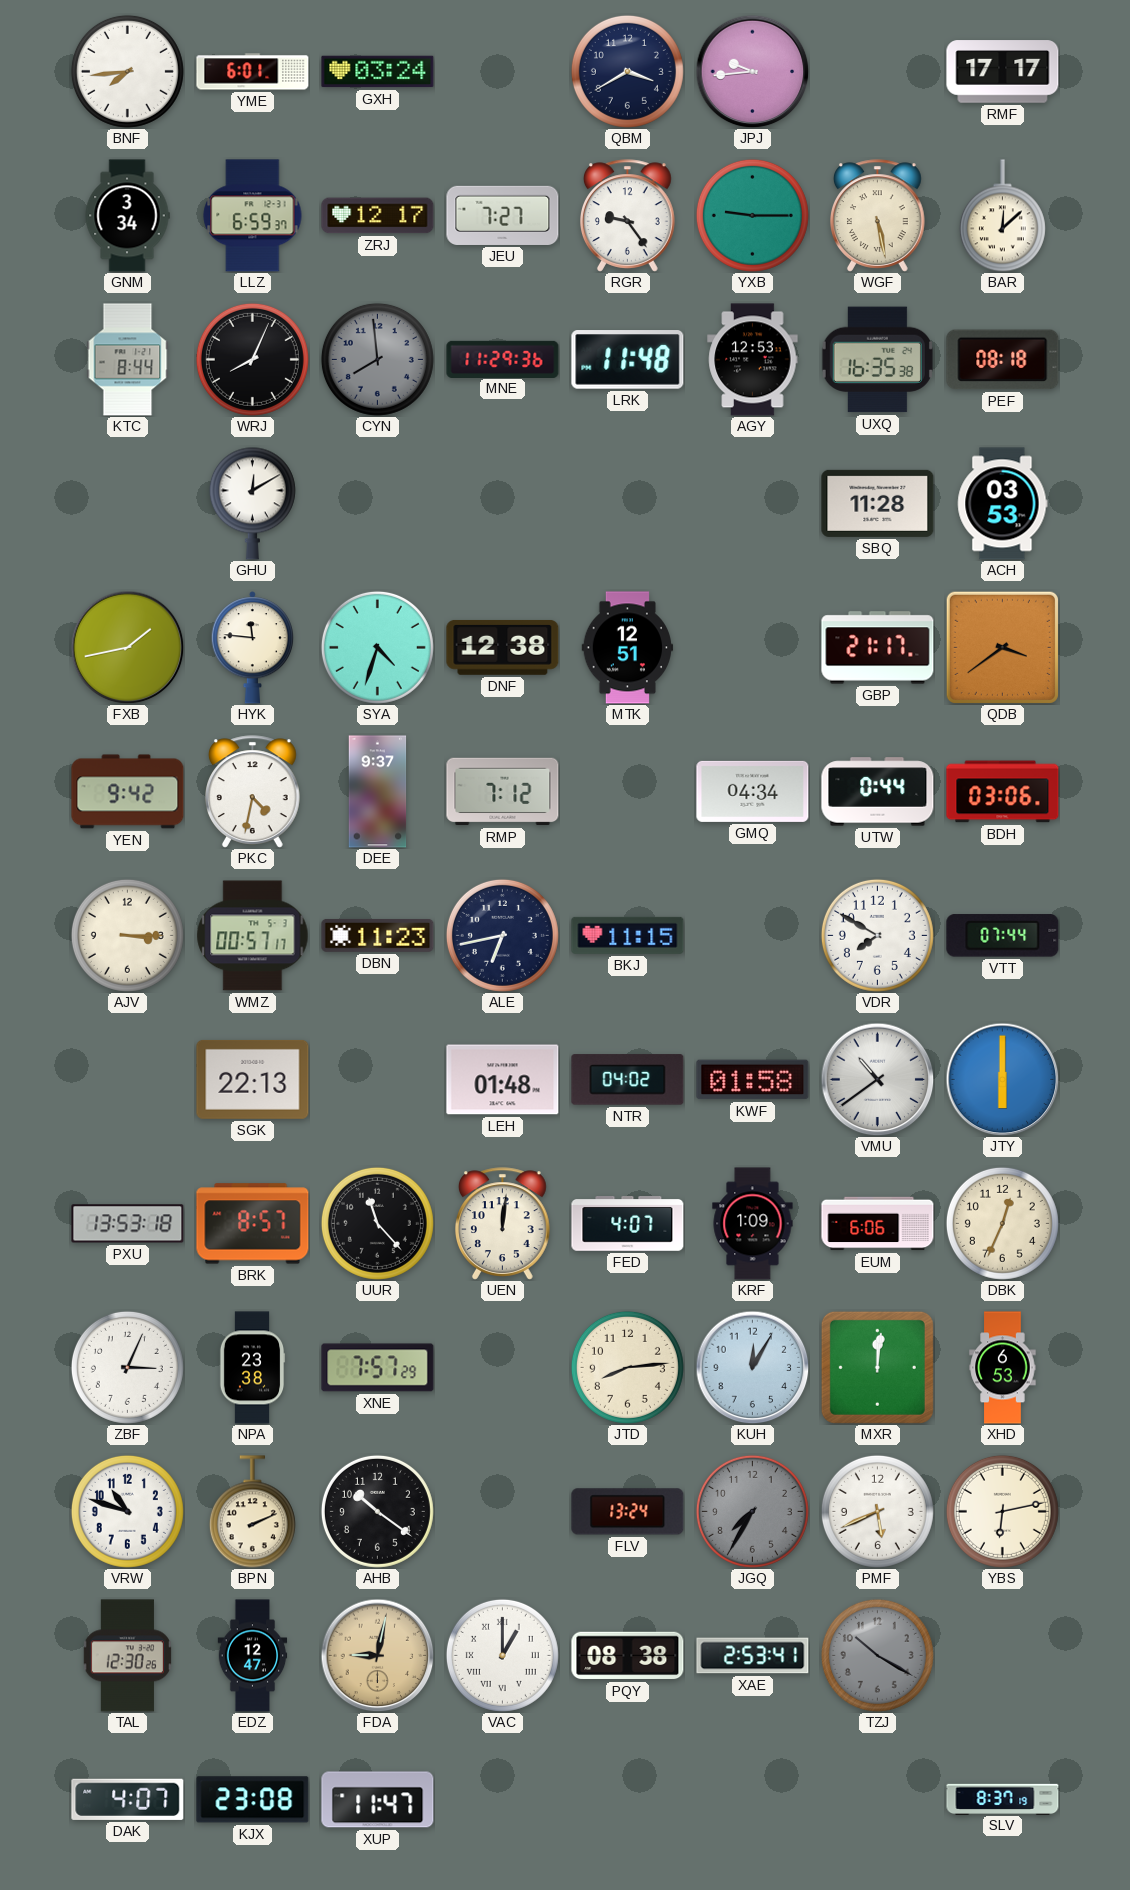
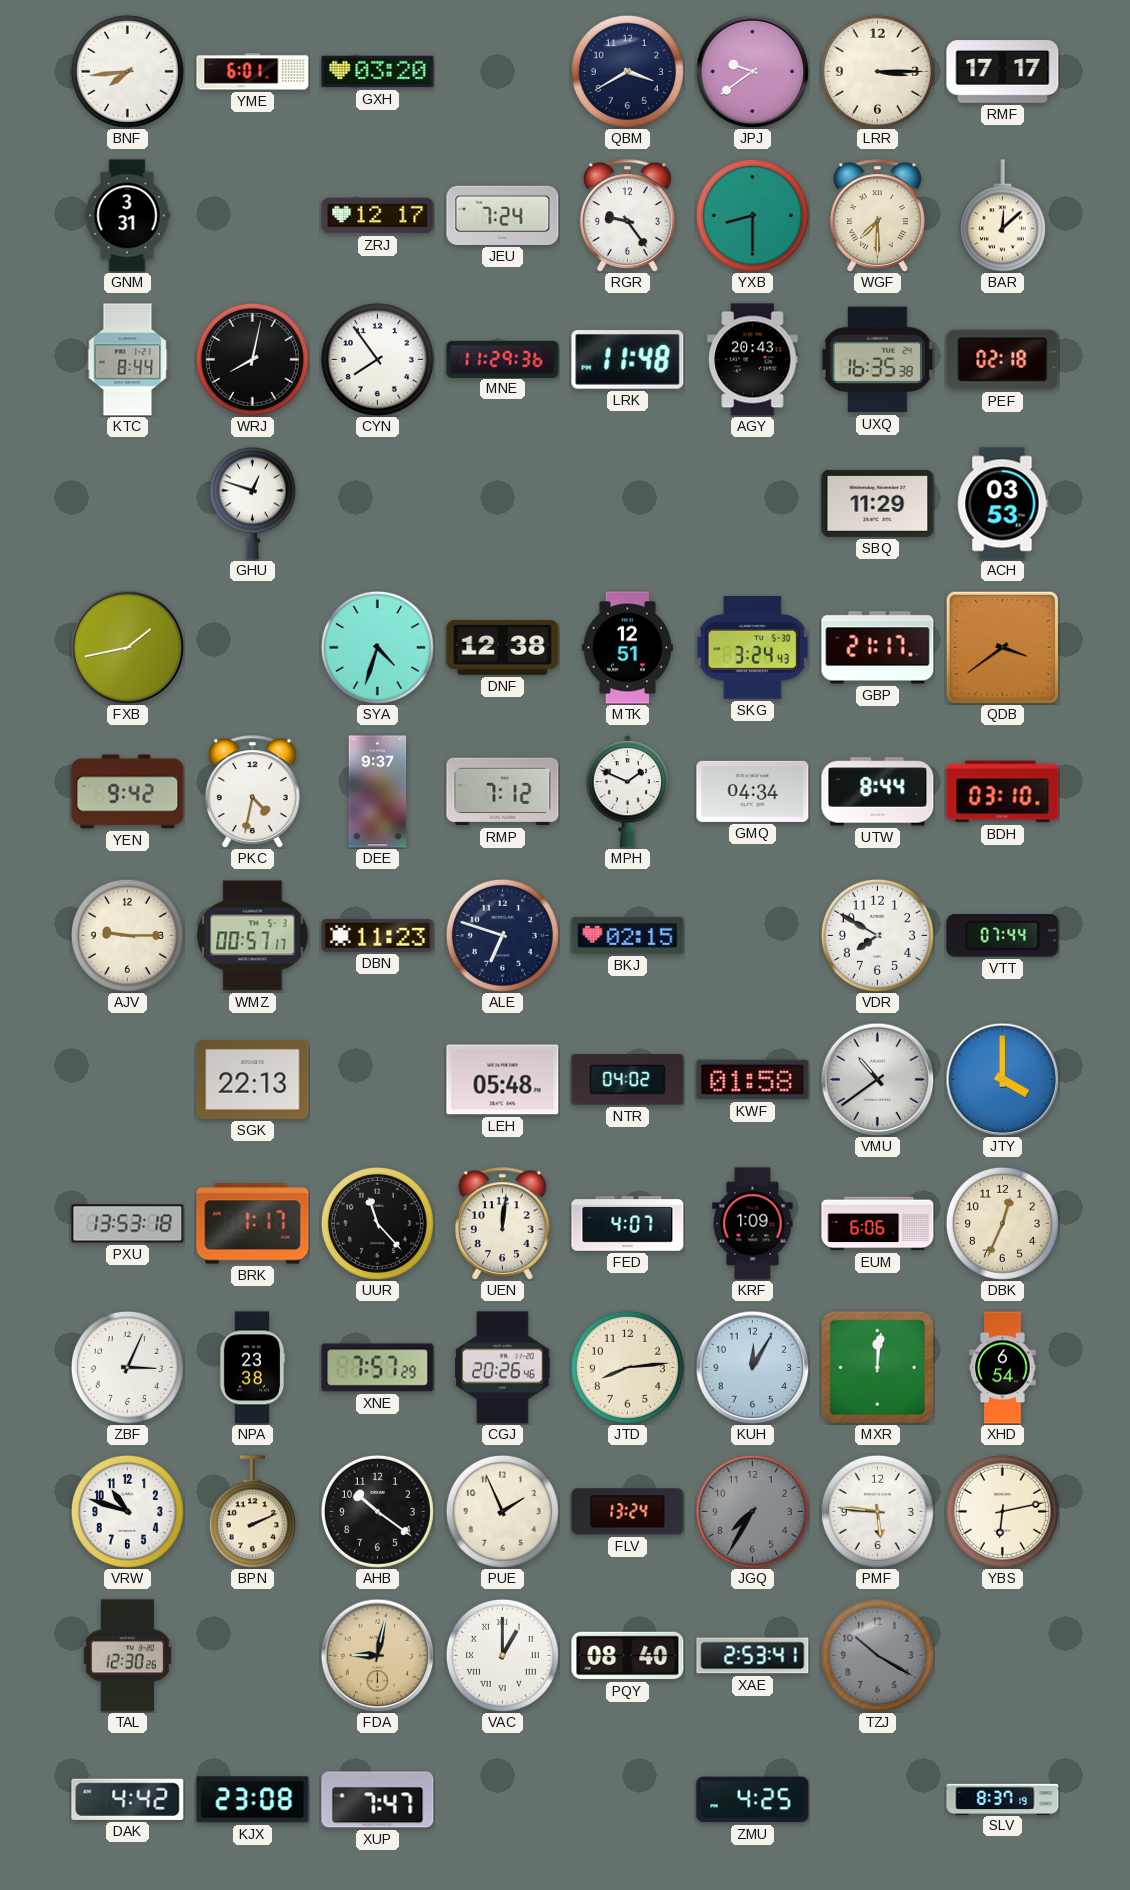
GXH: 03:24 -> 03:20 (378, 72)
JPJ: 9:44 -> 9:39 (752, 71)
LRR: none -> 3:15 (877, 71)
GNM: 3:34 -> 3:31 (127, 216)
LLZ: 6:59 -> none (253, 216)
JEU: 7:27 -> 7:24 (503, 215)
YXB: 9:15 -> 8:30 (752, 215)
WGF: 5:28 -> 7:30 (878, 216)
WRJ: 8:04 -> 8:02 (252, 359)
CYN: 7:59 -> 7:54 (377, 359)
CYN dial: grey -> white (377, 359)
AGY: 12:53 -> 20:43 (753, 360)
PEF: 08:18 -> 02:18 (1003, 360)
GHU: 12:10 -> 12:48 (252, 503)
SBQ: 11:28 -> 11:29 (878, 503)
HYK: 11:46 -> none (252, 648)
SKG: none -> 3:24 (752, 647)
MPH: none -> 1:49 (627, 792)
UTW: 0:44 -> 8:44 (878, 792)
BDH: 03:06 -> 03:10 (1003, 792)
AJV: 3:15 -> 9:15 (127, 935)
ALE: 6:43 -> 6:48 (502, 935)
BKJ: 11:15 -> 02:15 (628, 935)
LEH: 01:48 -> 05:48 (503, 1080)
JTY: 6:00 -> 4:00 (1002, 1079)
BRK: 8:57 -> 1:17 (253, 1224)
CGJ: none -> 20:26 (503, 1368)
XHD: 6:53 -> 6:54 (1003, 1368)
PUE: none -> 1:56 (502, 1511)
PMF: 5:41 -> 5:46 (877, 1511)
EDZ: 12:47 -> none (253, 1656)
PQY: 08:38 -> 08:40 (628, 1656)
DAK: 4:07 -> 4:42 (128, 1799)
XUP: 11:47 -> 7:47 (378, 1800)
ZMU: none -> 4:25 (753, 1800)
